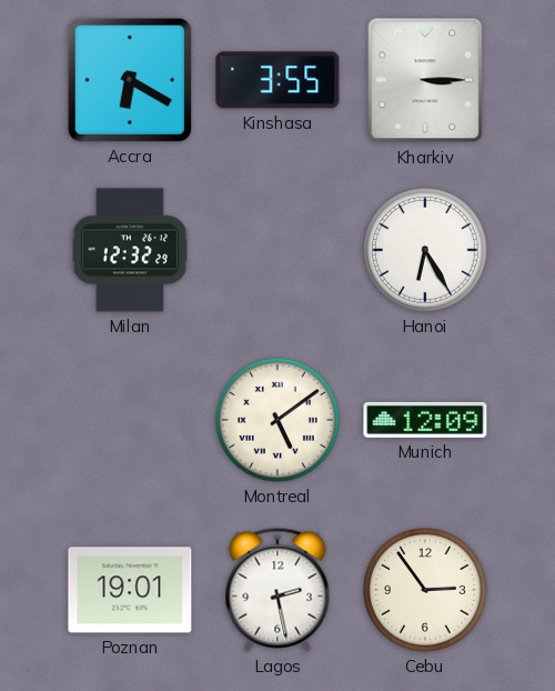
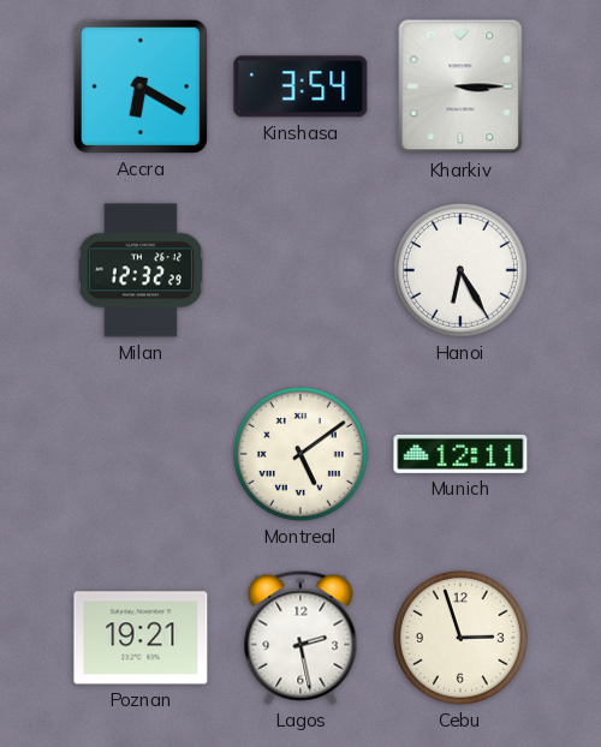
Kinshasa: 3:55 -> 3:54 (300, 86)
Munich: 12:09 -> 12:11 (460, 454)
Poznan: 19:01 -> 19:21 (141, 638)
Cebu: 2:54 -> 2:57 (460, 638)
